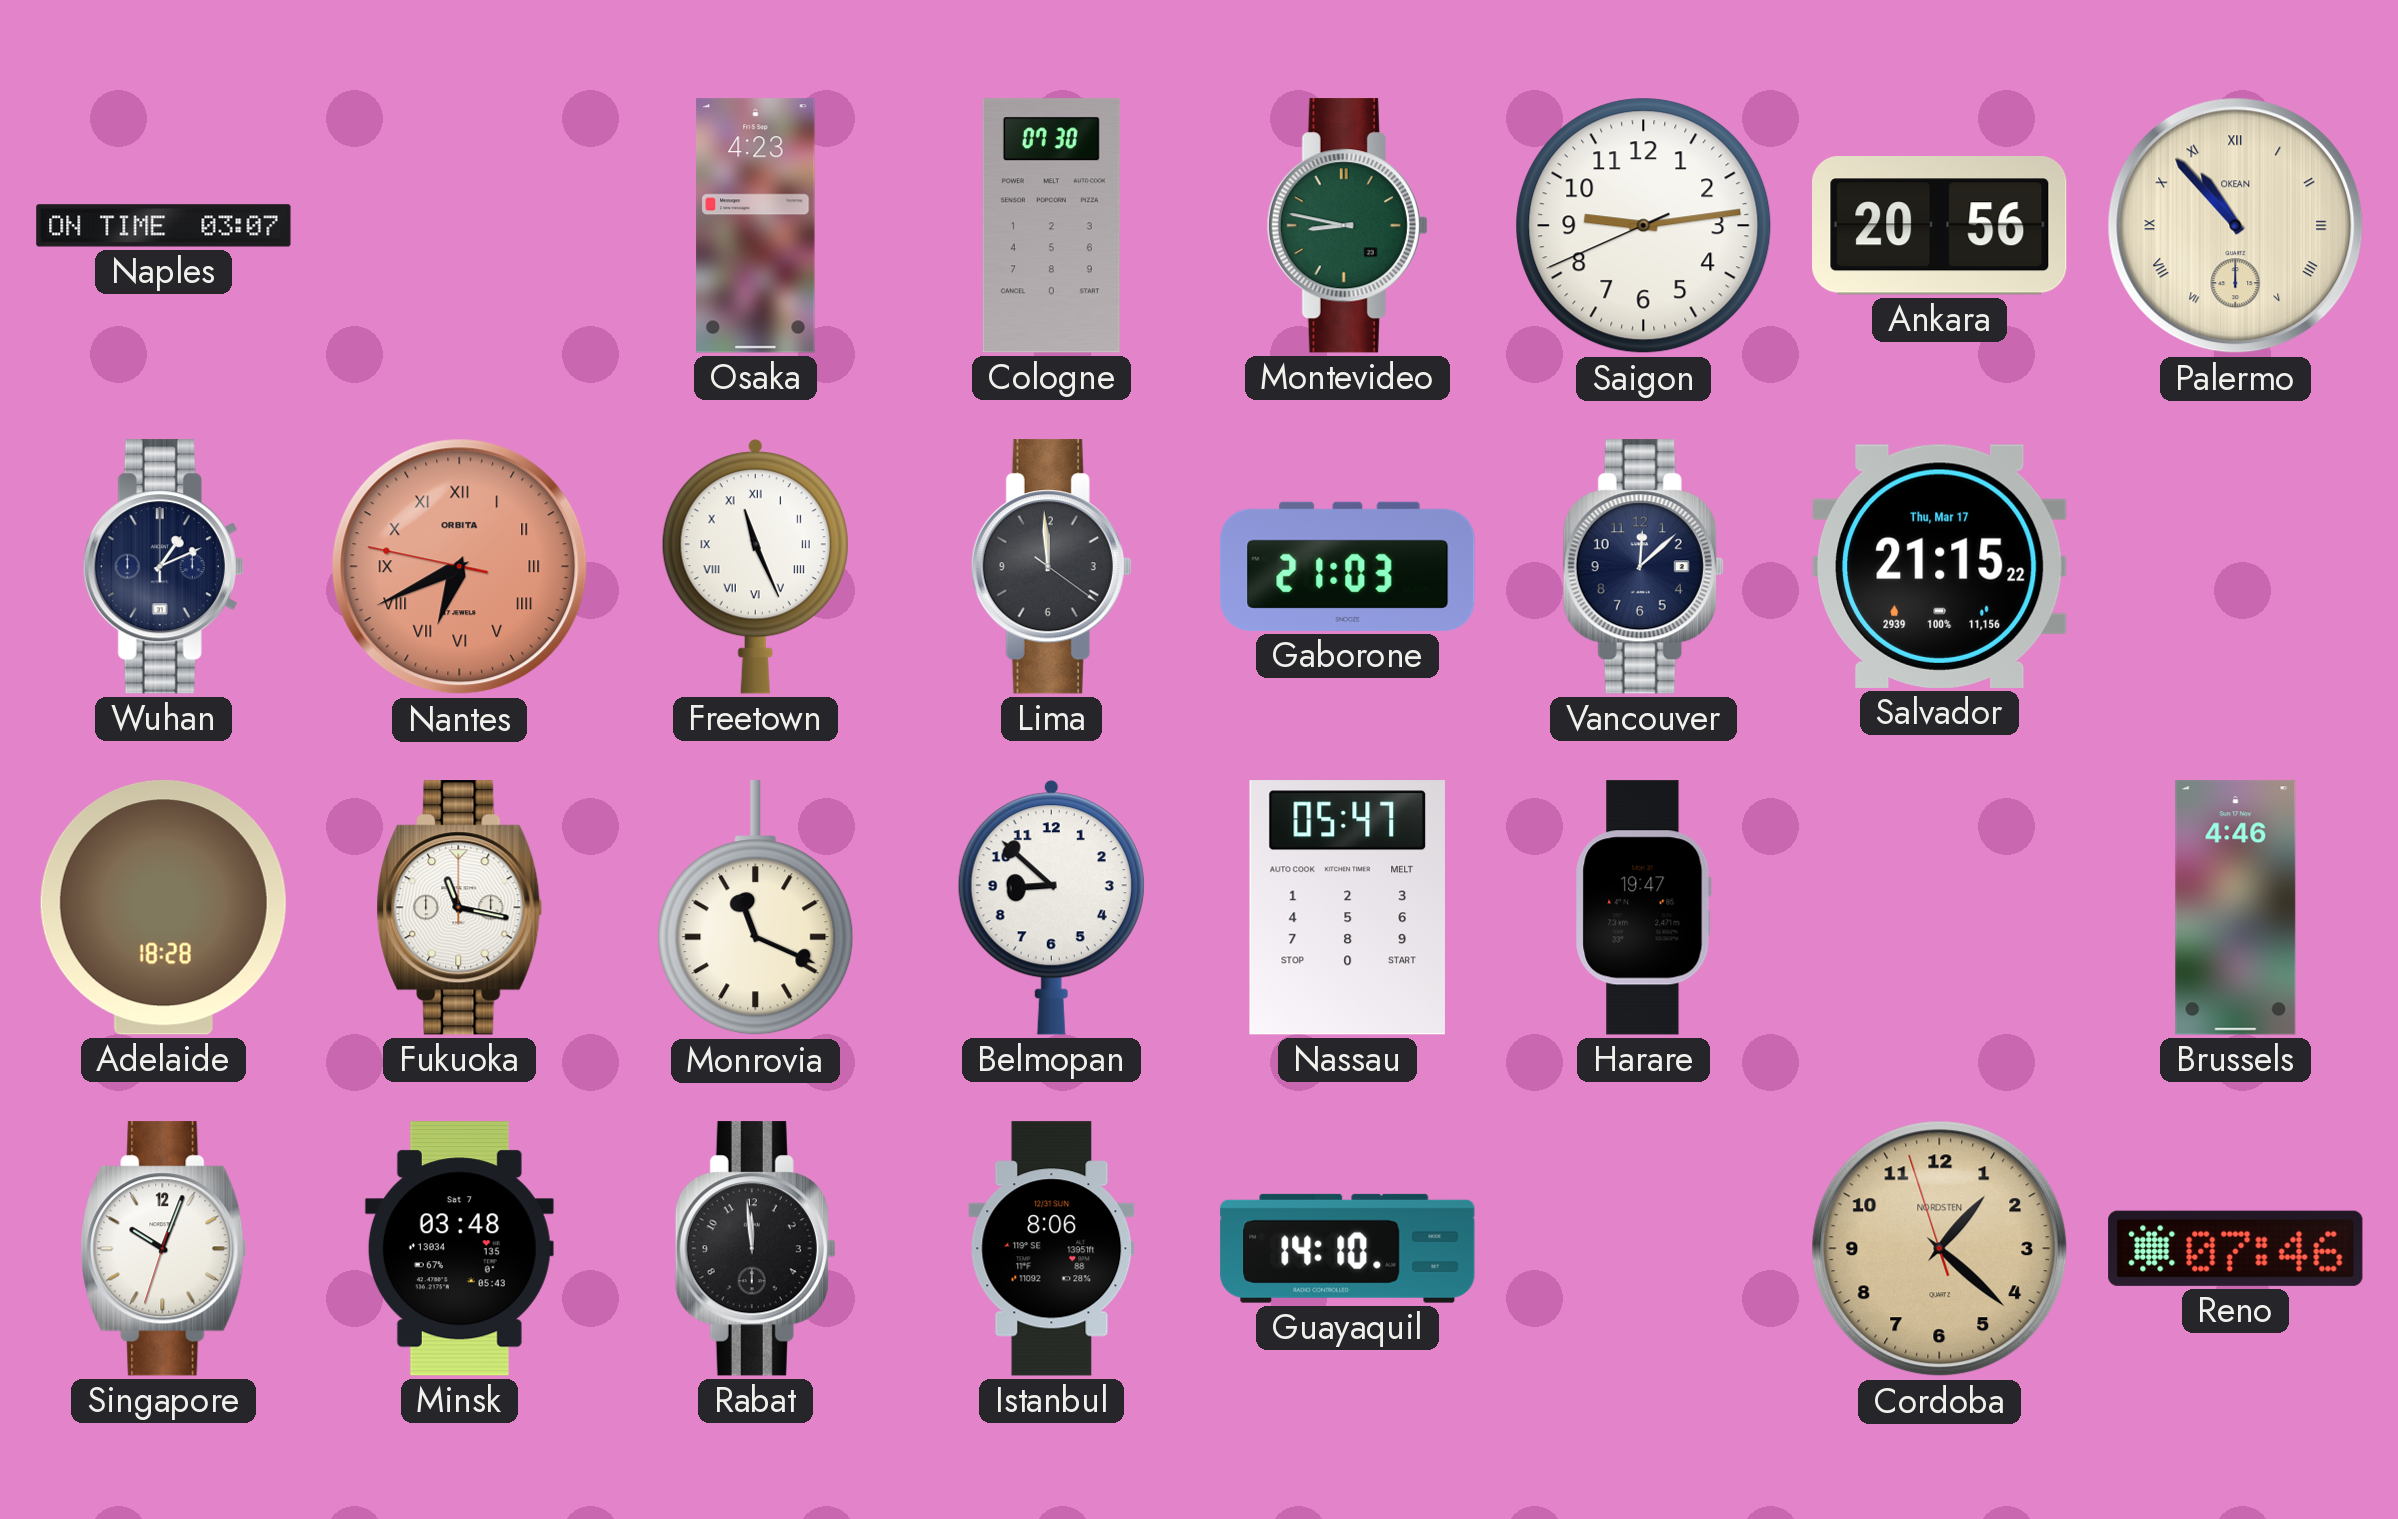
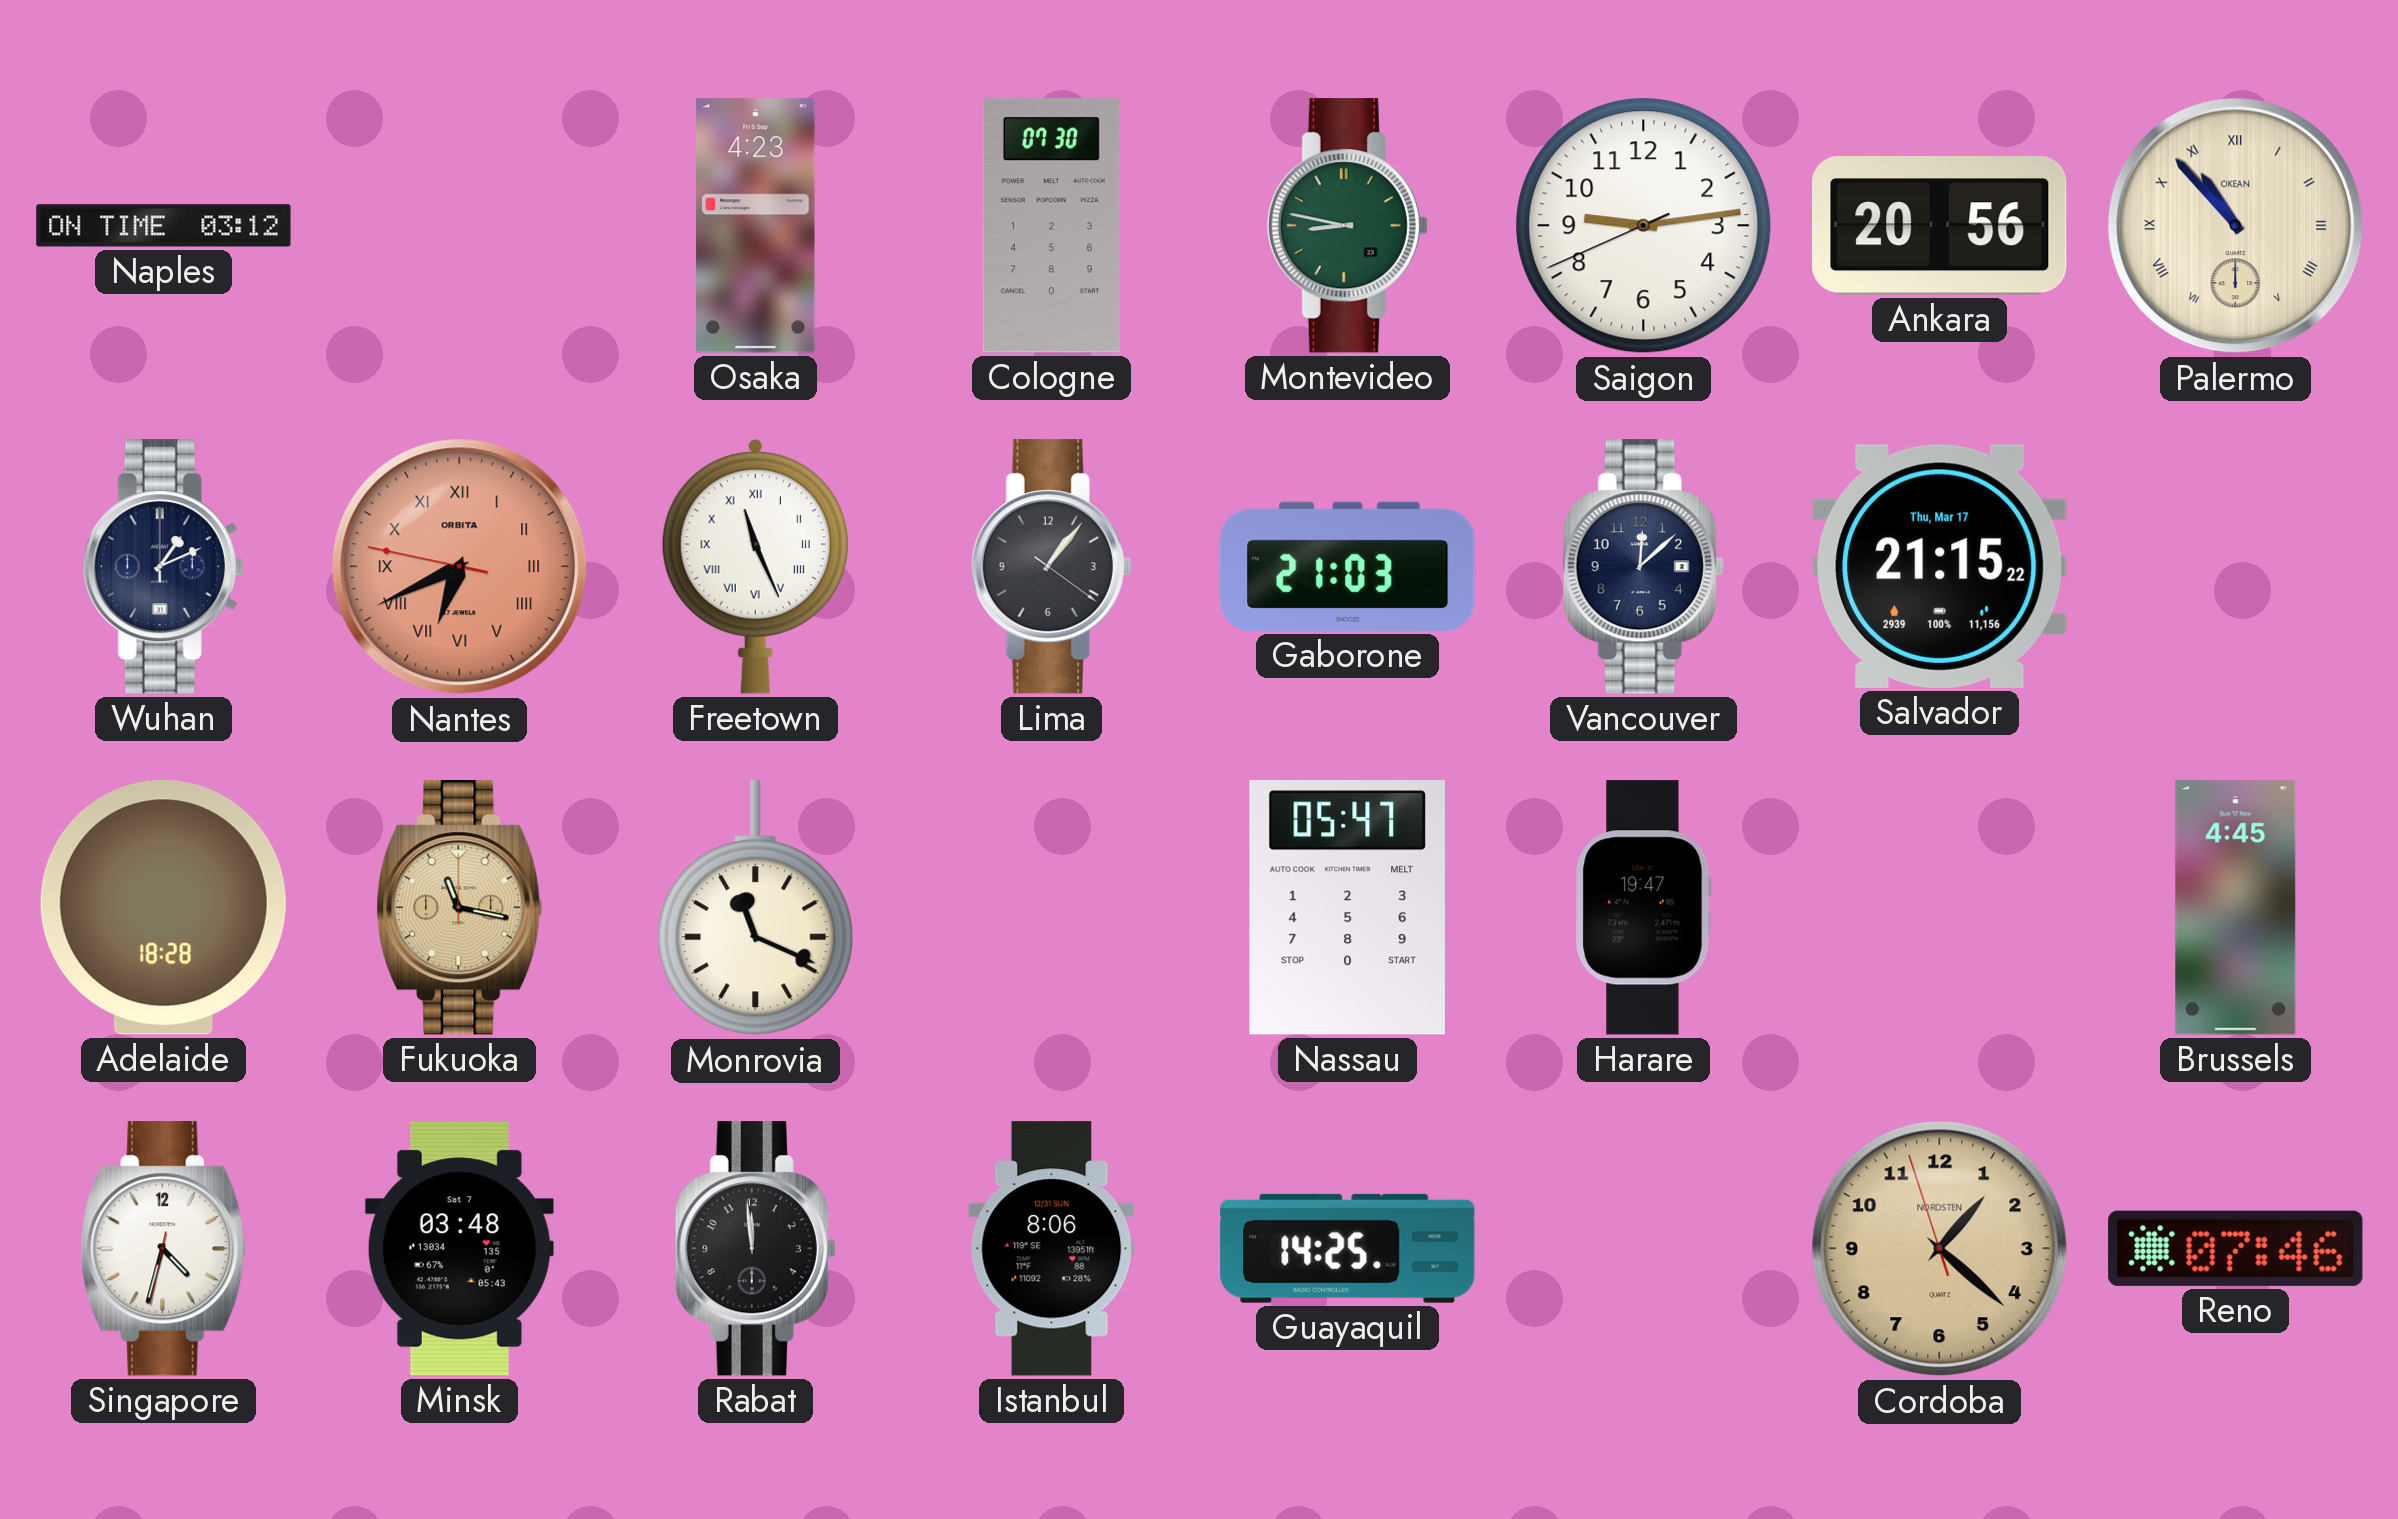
Naples: 03:07 -> 03:12 (164, 226)
Lima: 11:59 -> 1:06 (1051, 567)
Fukuoka dial: white -> champagne (460, 908)
Belmopan: 8:52 -> none (1051, 908)
Brussels: 4:46 -> 4:45 (2236, 908)
Singapore: 10:03 -> 4:32 (164, 1249)
Guayaquil: 14:10 -> 14:25 (1348, 1248)
